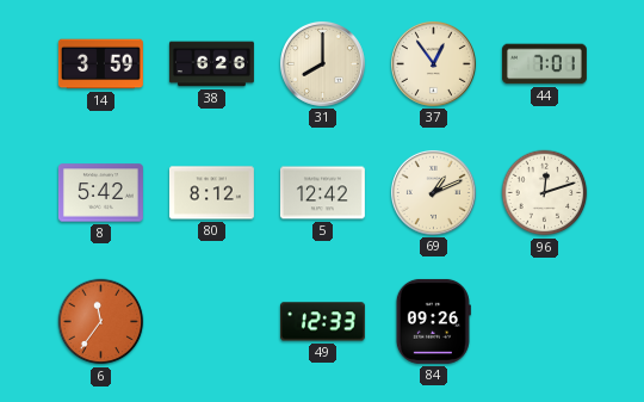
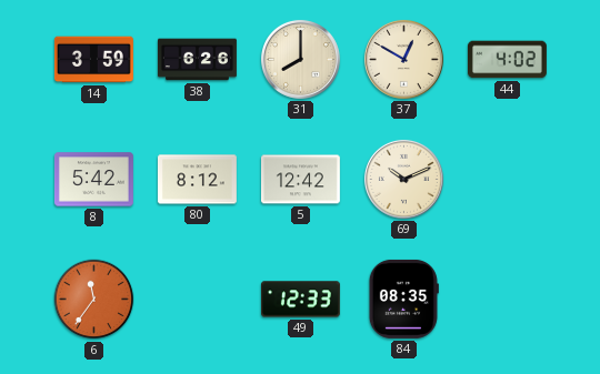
37: 12:54 -> 12:50 (403, 59)
44: 7:01 -> 4:02 (507, 60)
69: 1:11 -> 10:11 (403, 179)
96: 12:12 -> none (545, 193)
84: 09:26 -> 08:35 (403, 299)
